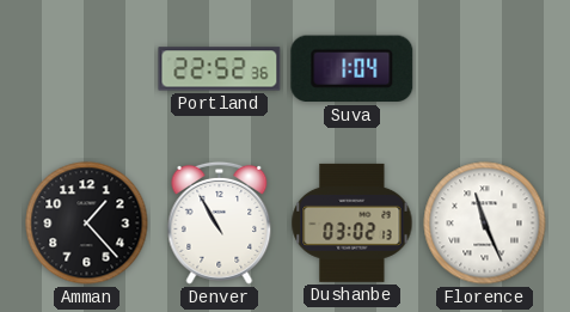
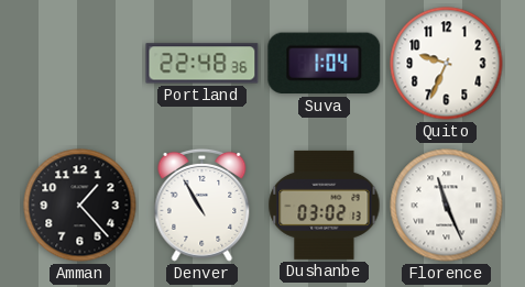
Portland: 22:52 -> 22:48 (203, 64)
Quito: none -> 9:34 (447, 64)
